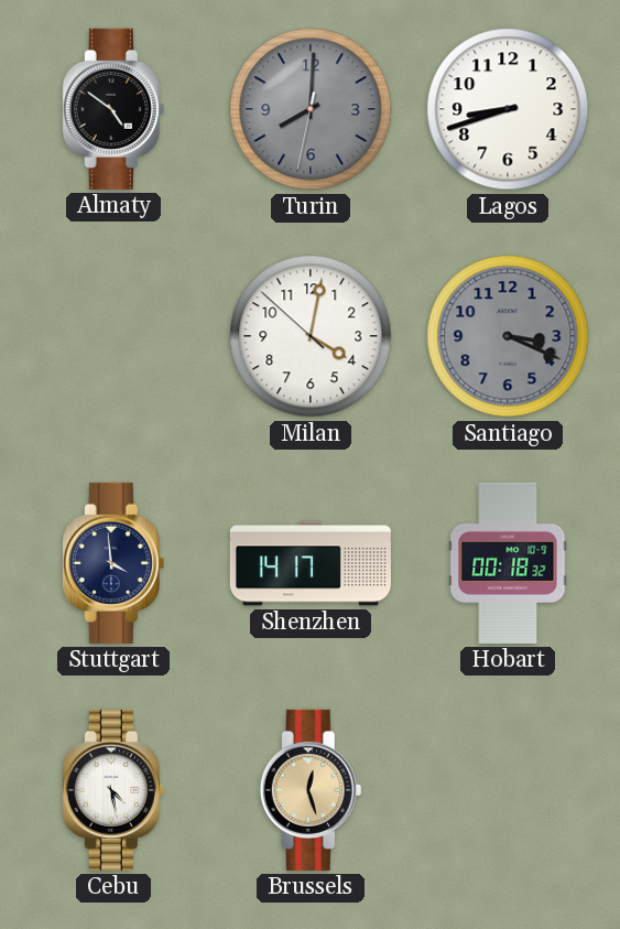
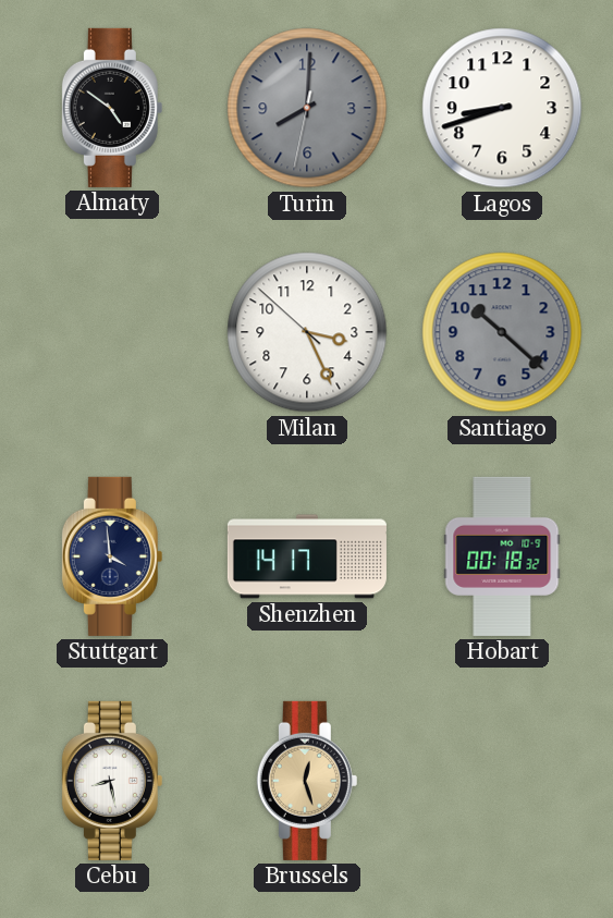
Milan: 4:01 -> 3:25 (307, 332)
Santiago: 3:19 -> 10:22 (502, 332)
Cebu: 4:28 -> 8:28 (112, 781)
